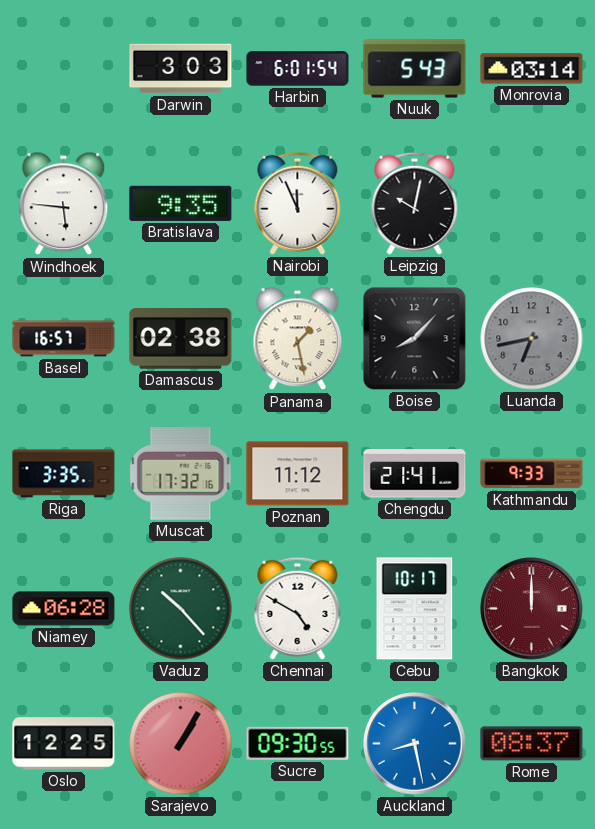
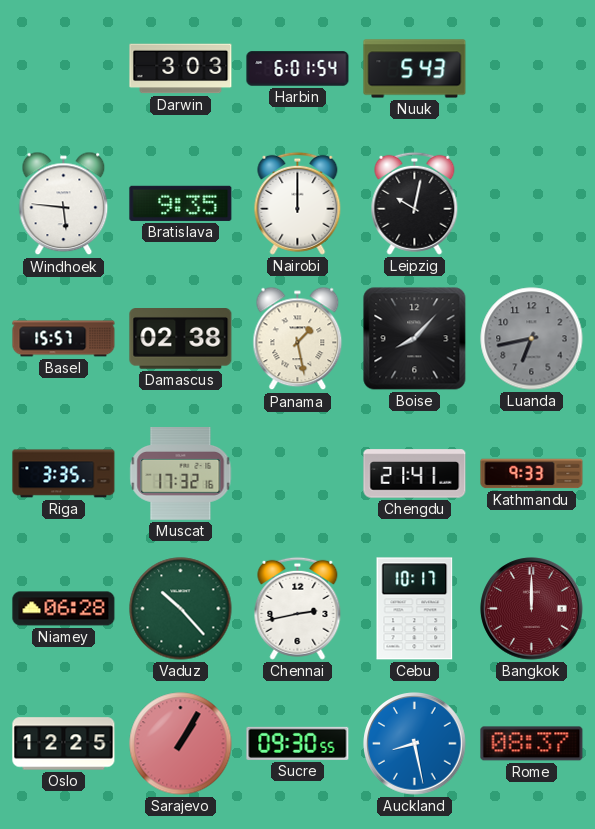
Monrovia: 03:14 -> none (532, 69)
Nairobi: 11:56 -> 12:00 (298, 203)
Basel: 16:57 -> 15:57 (64, 339)
Poznan: 11:12 -> none (298, 474)
Chennai: 4:50 -> 2:43 (298, 608)
